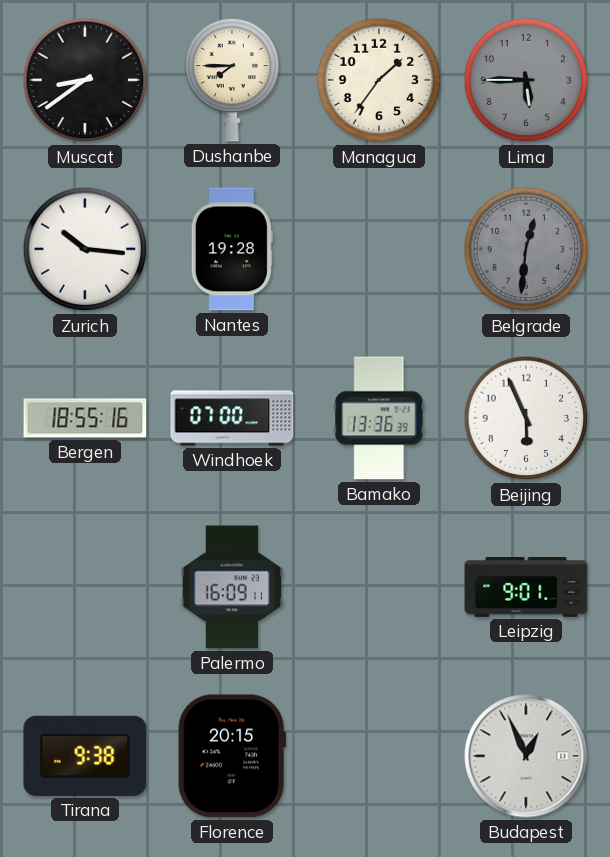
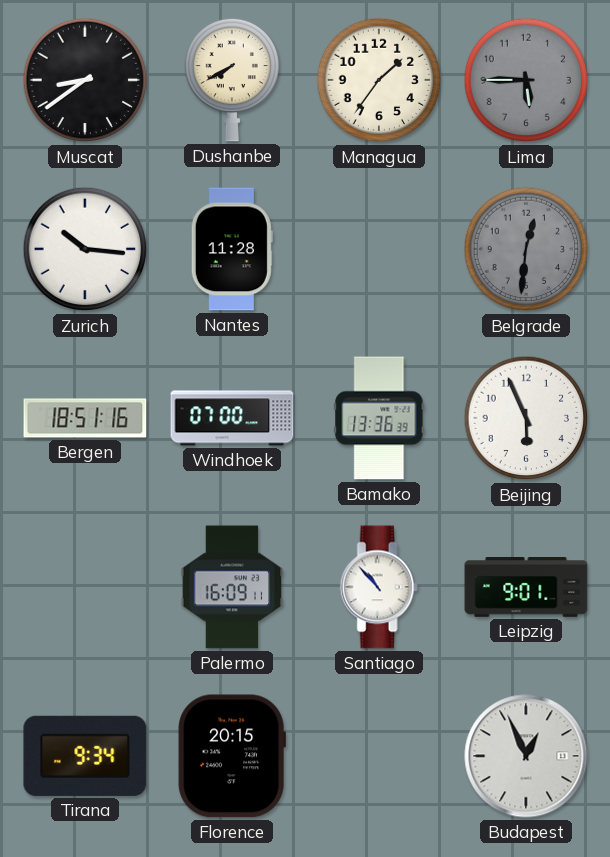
Dushanbe: 7:45 -> 7:40 (231, 80)
Nantes: 19:28 -> 11:28 (232, 249)
Bergen: 18:55 -> 18:51 (85, 418)
Santiago: none -> 10:53 (379, 587)
Tirana: 9:38 -> 9:34 (85, 756)
